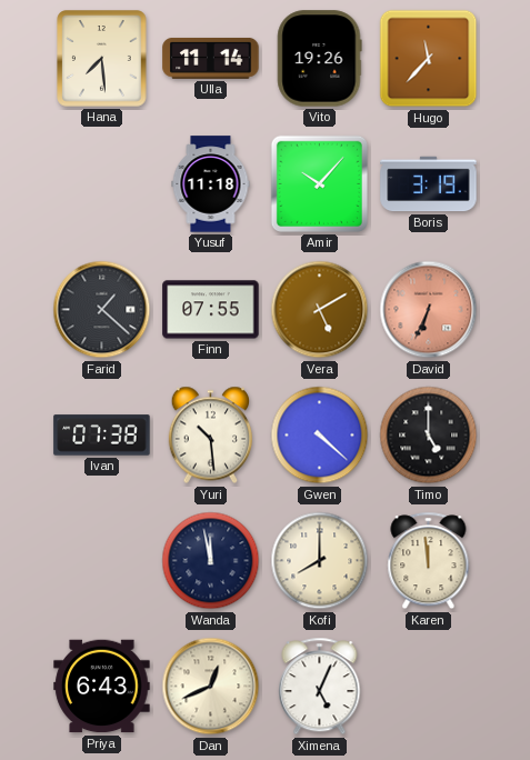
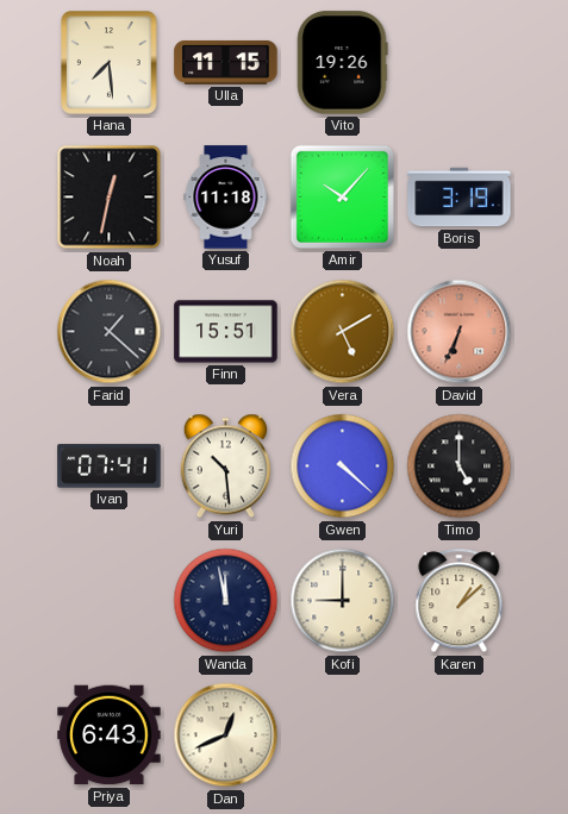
Ulla: 11:14 -> 11:15 (226, 63)
Hugo: 11:37 -> none (429, 59)
Noah: none -> 12:32 (110, 198)
Finn: 07:55 -> 15:51 (226, 332)
Ivan: 07:38 -> 07:41 (110, 467)
Kofi: 8:00 -> 9:00 (343, 601)
Karen: 11:59 -> 1:08 (460, 601)
Ximena: 5:04 -> none (320, 687)
